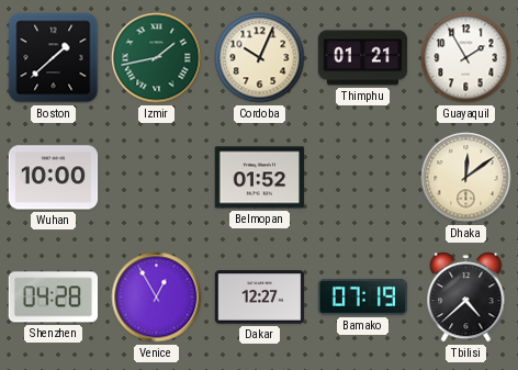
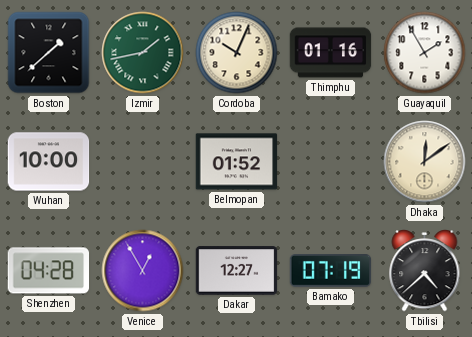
Thimphu: 01:21 -> 01:16 (331, 53)
